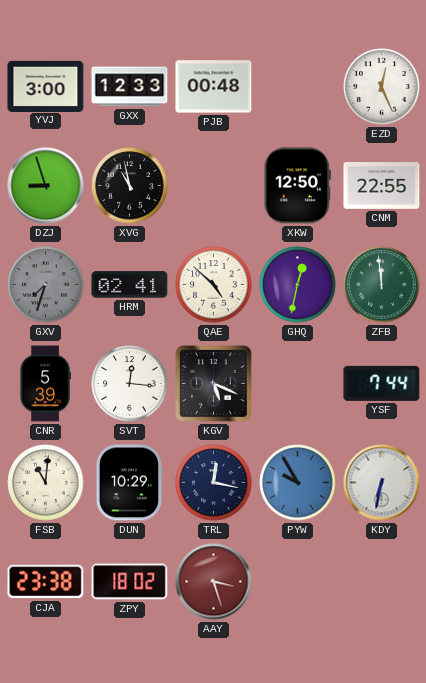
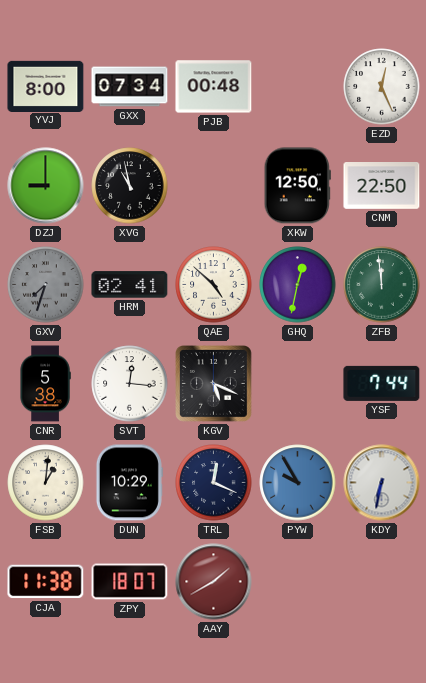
YVJ: 3:00 -> 8:00 (46, 86)
GXX: 12:33 -> 07:34 (130, 87)
DZJ: 8:57 -> 9:00 (46, 186)
CNM: 22:55 -> 22:50 (382, 186)
CNR: 5:39 -> 5:38 (45, 384)
FSB: 11:01 -> 1:01 (46, 483)
TRL: 12:17 -> 12:19 (214, 483)
CJA: 23:38 -> 11:38 (46, 582)
ZPY: 18:02 -> 18:07 (130, 582)
AAY: 3:27 -> 1:40 (214, 582)
